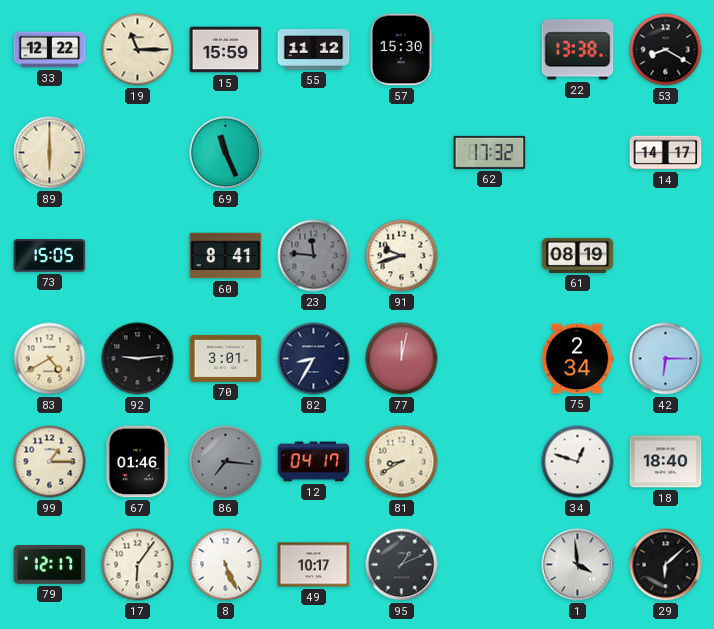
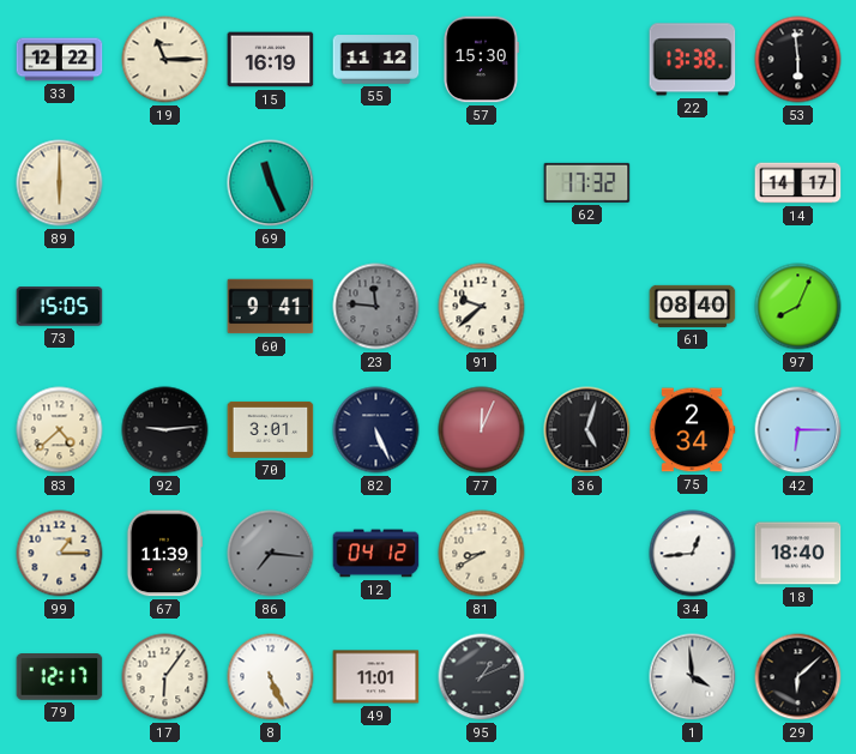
15: 15:59 -> 16:19 (271, 60)
53: 8:20 -> 5:59 (798, 60)
60: 8:41 -> 9:41 (271, 307)
91: 9:42 -> 9:38 (482, 307)
61: 08:19 -> 08:40 (693, 306)
97: none -> 8:04 (798, 307)
83: 4:40 -> 4:38 (60, 430)
82: 8:35 -> 5:26 (376, 430)
77: 12:02 -> 12:04 (482, 430)
36: none -> 5:03 (587, 430)
67: 01:46 -> 11:39 (164, 554)
12: 04:17 -> 04:12 (376, 554)
34: 12:48 -> 12:44 (693, 554)
49: 10:17 -> 11:01 (376, 677)
